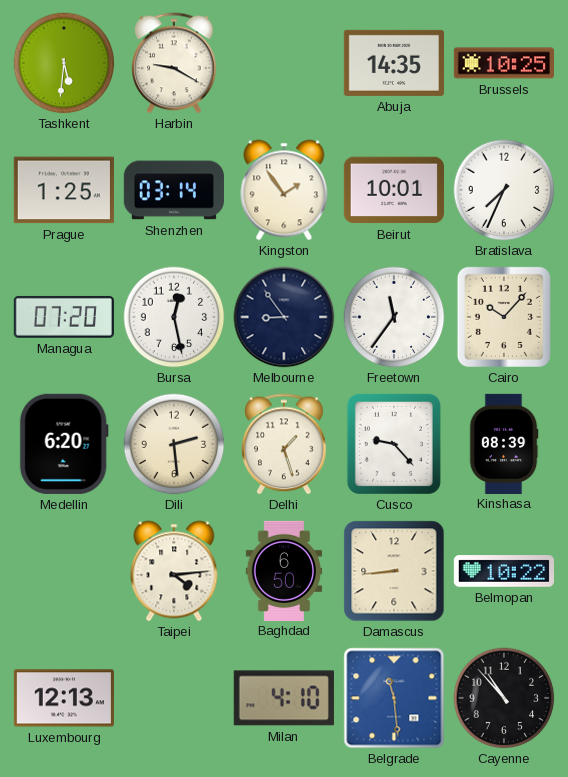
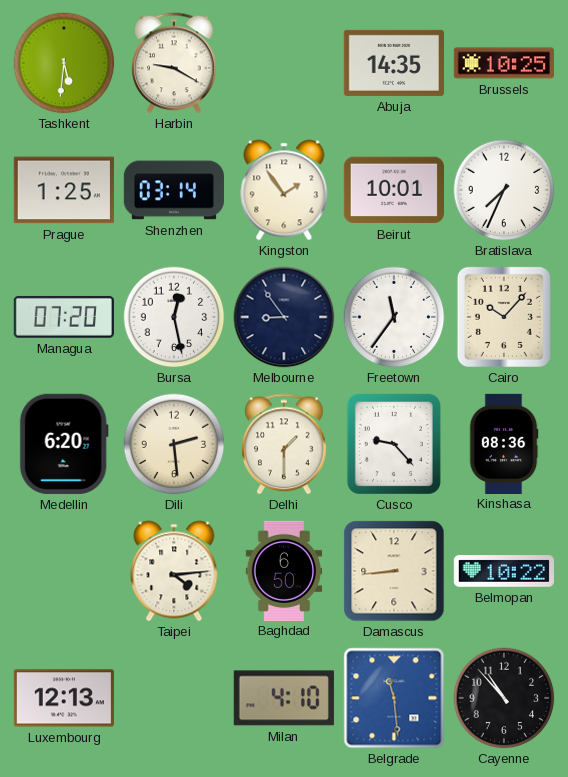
Delhi: 1:27 -> 1:30 (284, 444)
Kinshasa: 08:39 -> 08:36 (504, 443)
